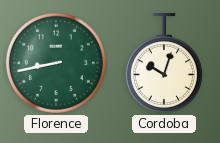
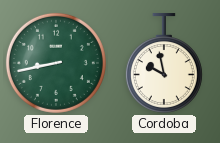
Cordoba: 10:03 -> 9:58 (164, 63)
